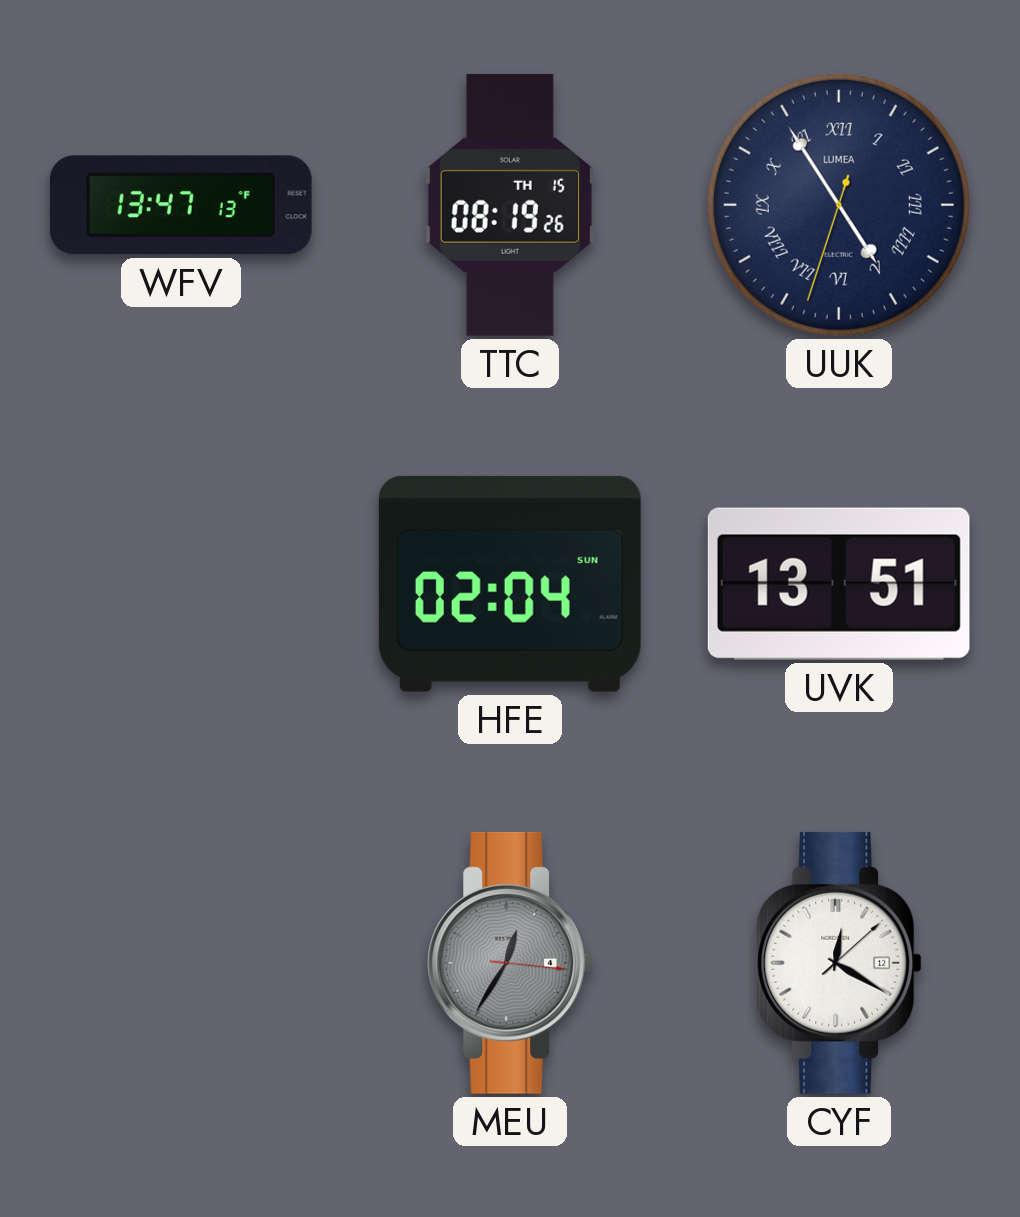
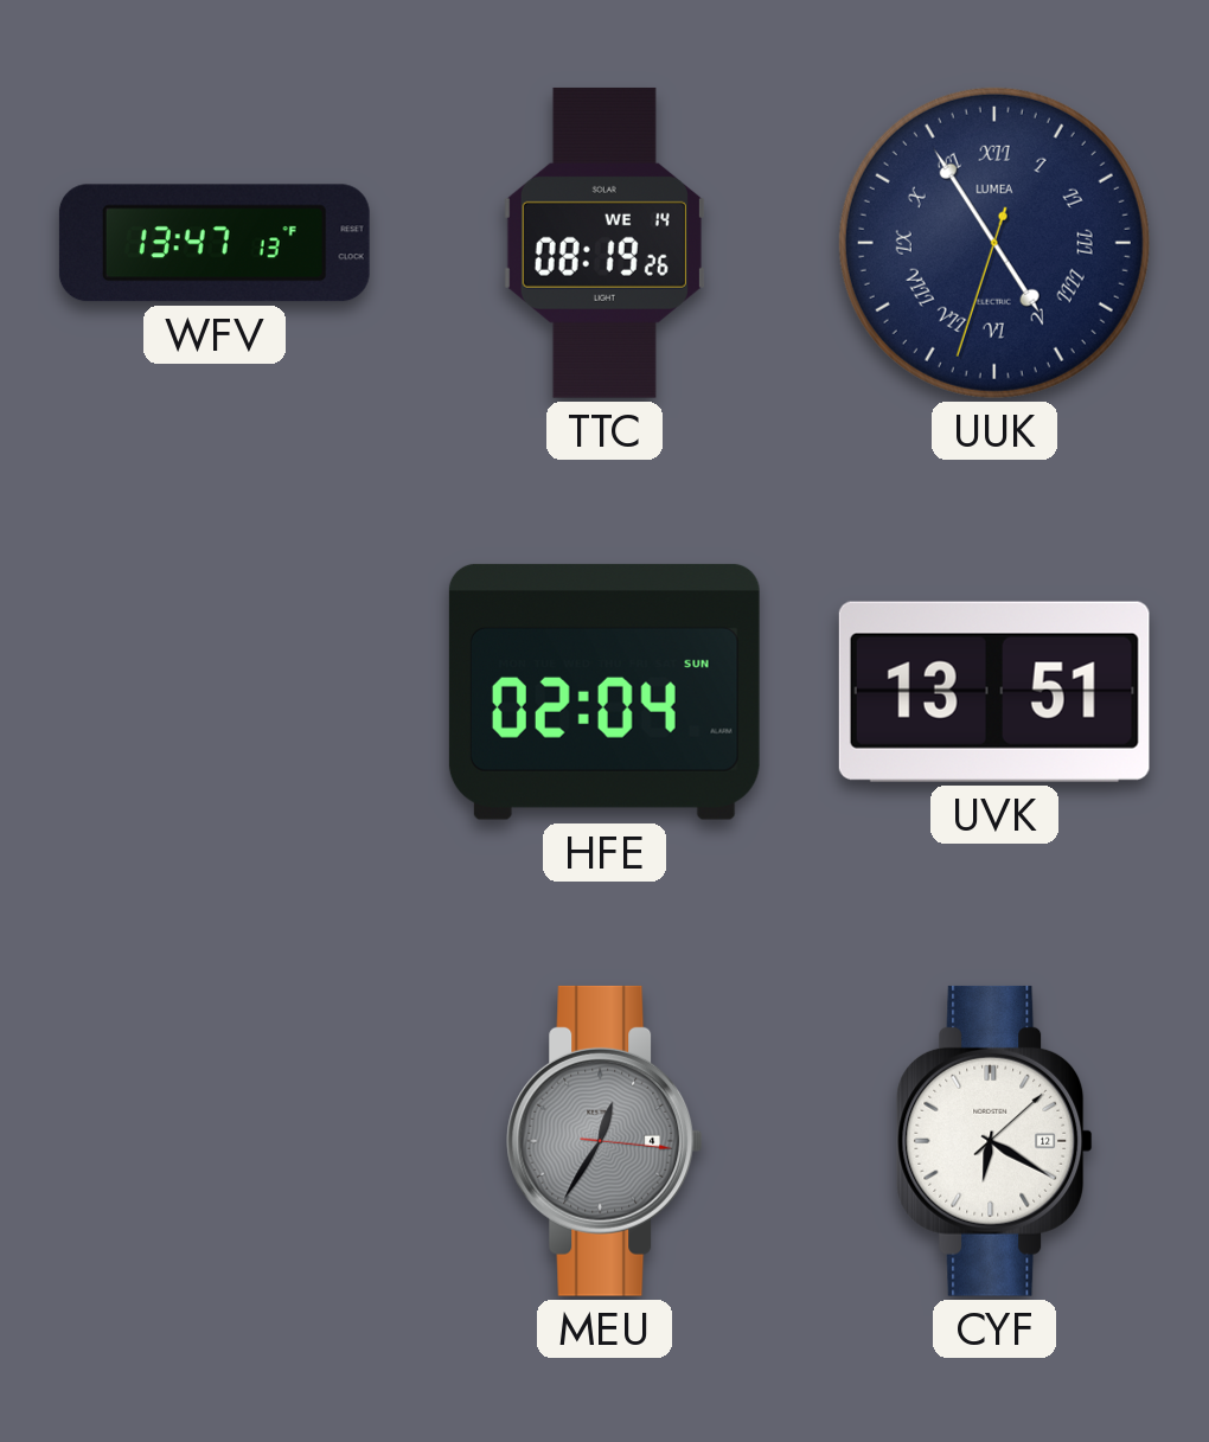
TTC date: TH 15 -> WE 14 (604, 243)
CYF: 12:20 -> 6:20 (994, 1141)
